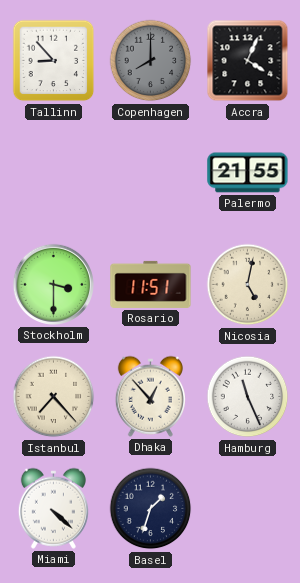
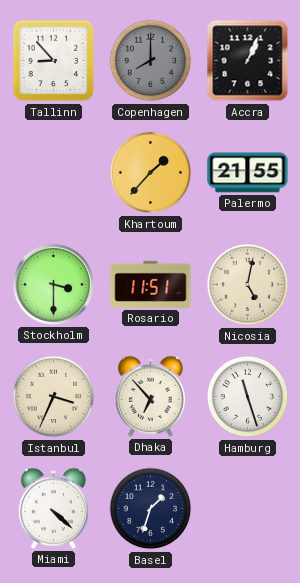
Accra: 4:04 -> 1:04 (248, 61)
Khartoum: none -> 1:37 (151, 173)
Istanbul: 7:23 -> 3:34 (54, 397)
Dhaka: 12:53 -> 6:53 (150, 396)
Hamburg: 11:26 -> 11:27 (248, 397)
